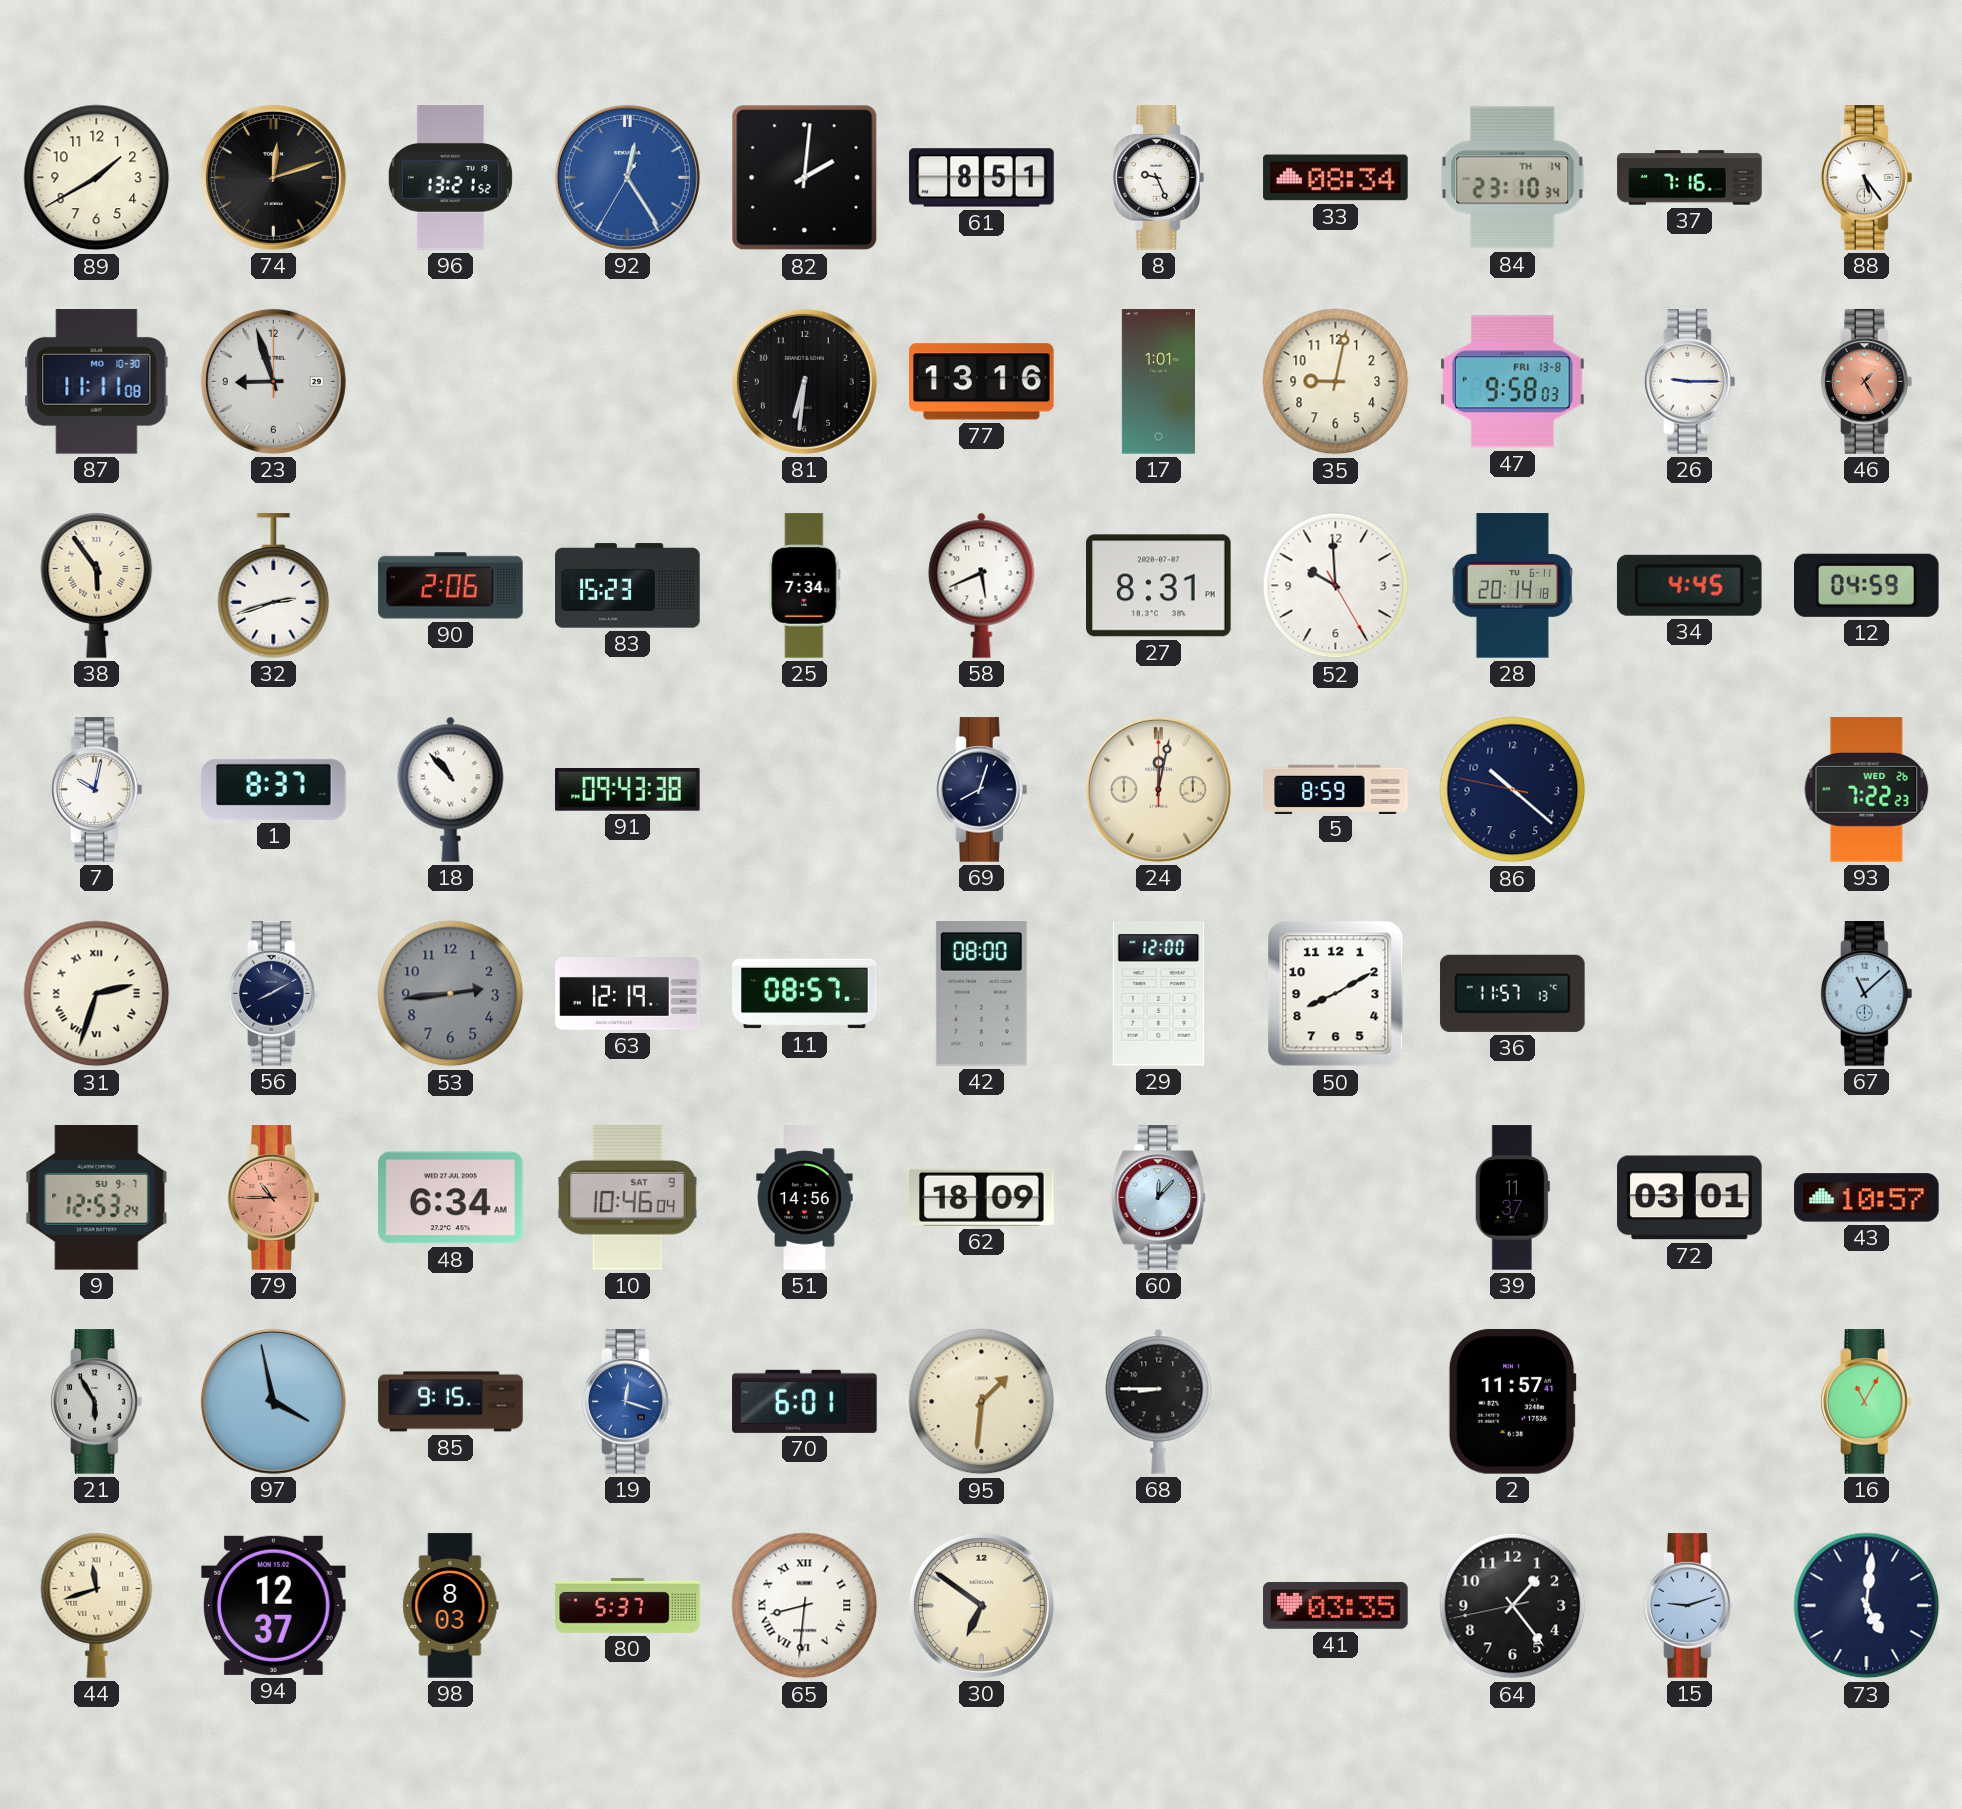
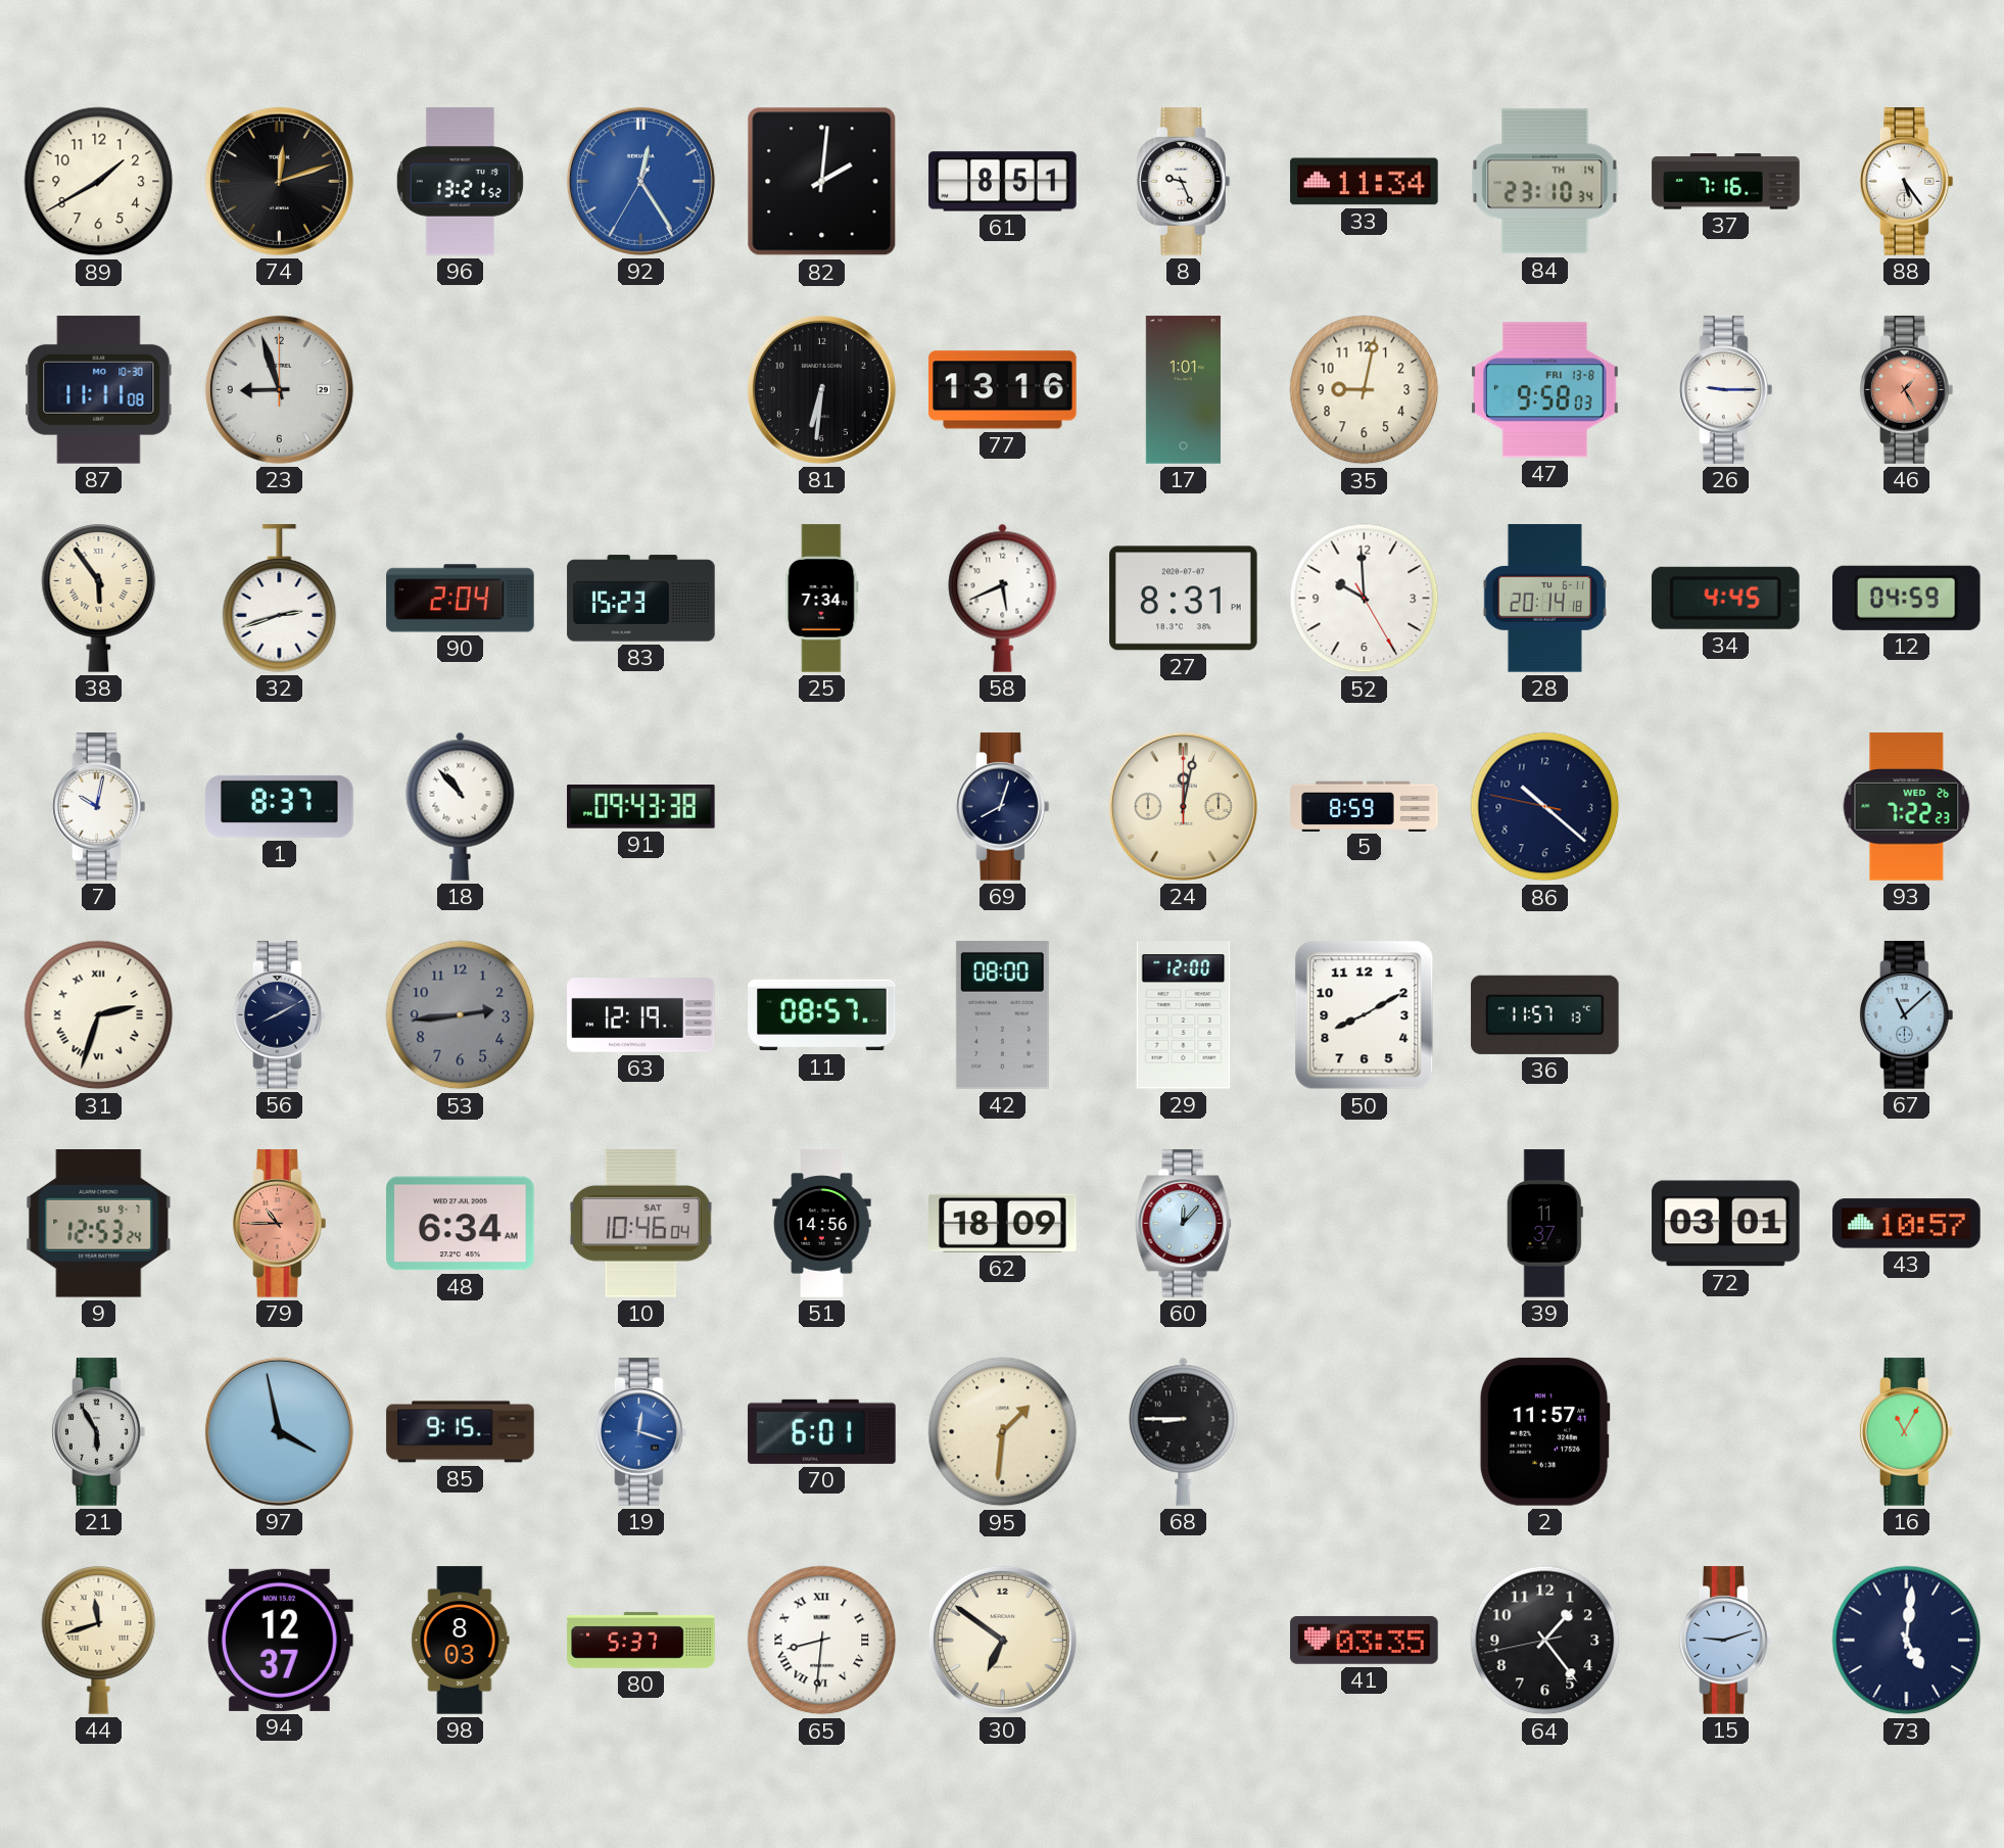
33: 08:34 -> 11:34 (1365, 182)
90: 2:06 -> 2:04 (461, 599)
